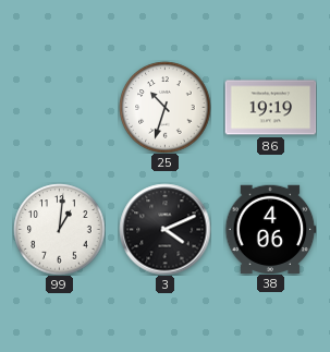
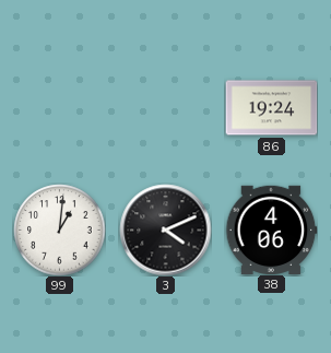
25: 10:33 -> none (164, 107)
86: 19:19 -> 19:24 (271, 108)
